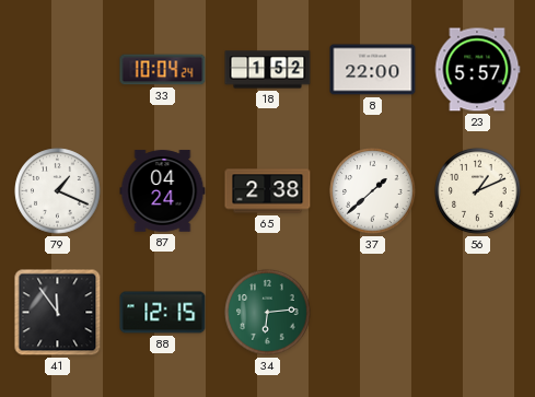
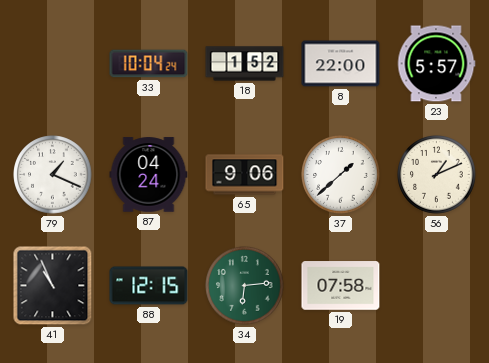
65: 2:38 -> 9:06 (245, 175)
41: 11:54 -> 10:56 (53, 286)
19: none -> 07:58 (341, 286)
